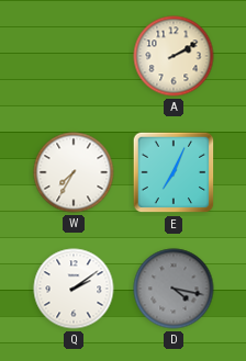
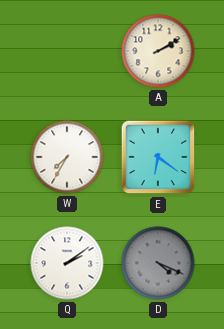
E: 7:04 -> 6:21 (158, 157)
D: 4:17 -> 4:19 (158, 263)
